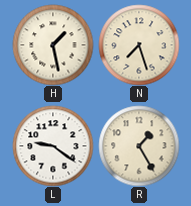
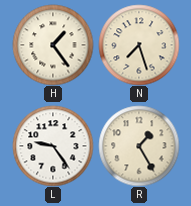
H: 1:28 -> 1:24 (53, 45)
L: 9:21 -> 9:24 (53, 146)
